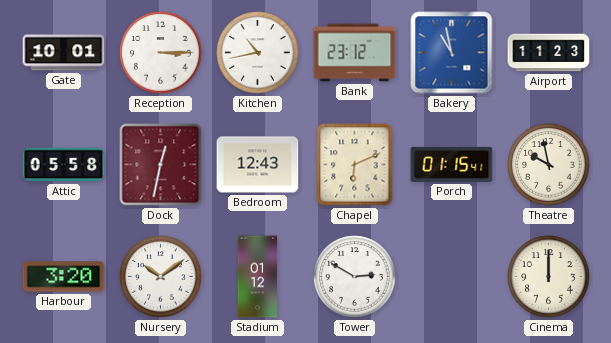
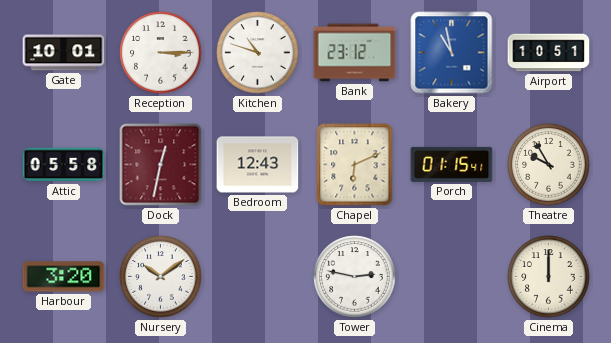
Kitchen: 10:43 -> 10:48 (258, 53)
Airport: 11:23 -> 10:51 (549, 53)
Theatre: 9:58 -> 9:55 (549, 165)
Stadium: 01:12 -> none (258, 277)
Tower: 2:50 -> 2:47 (355, 277)
